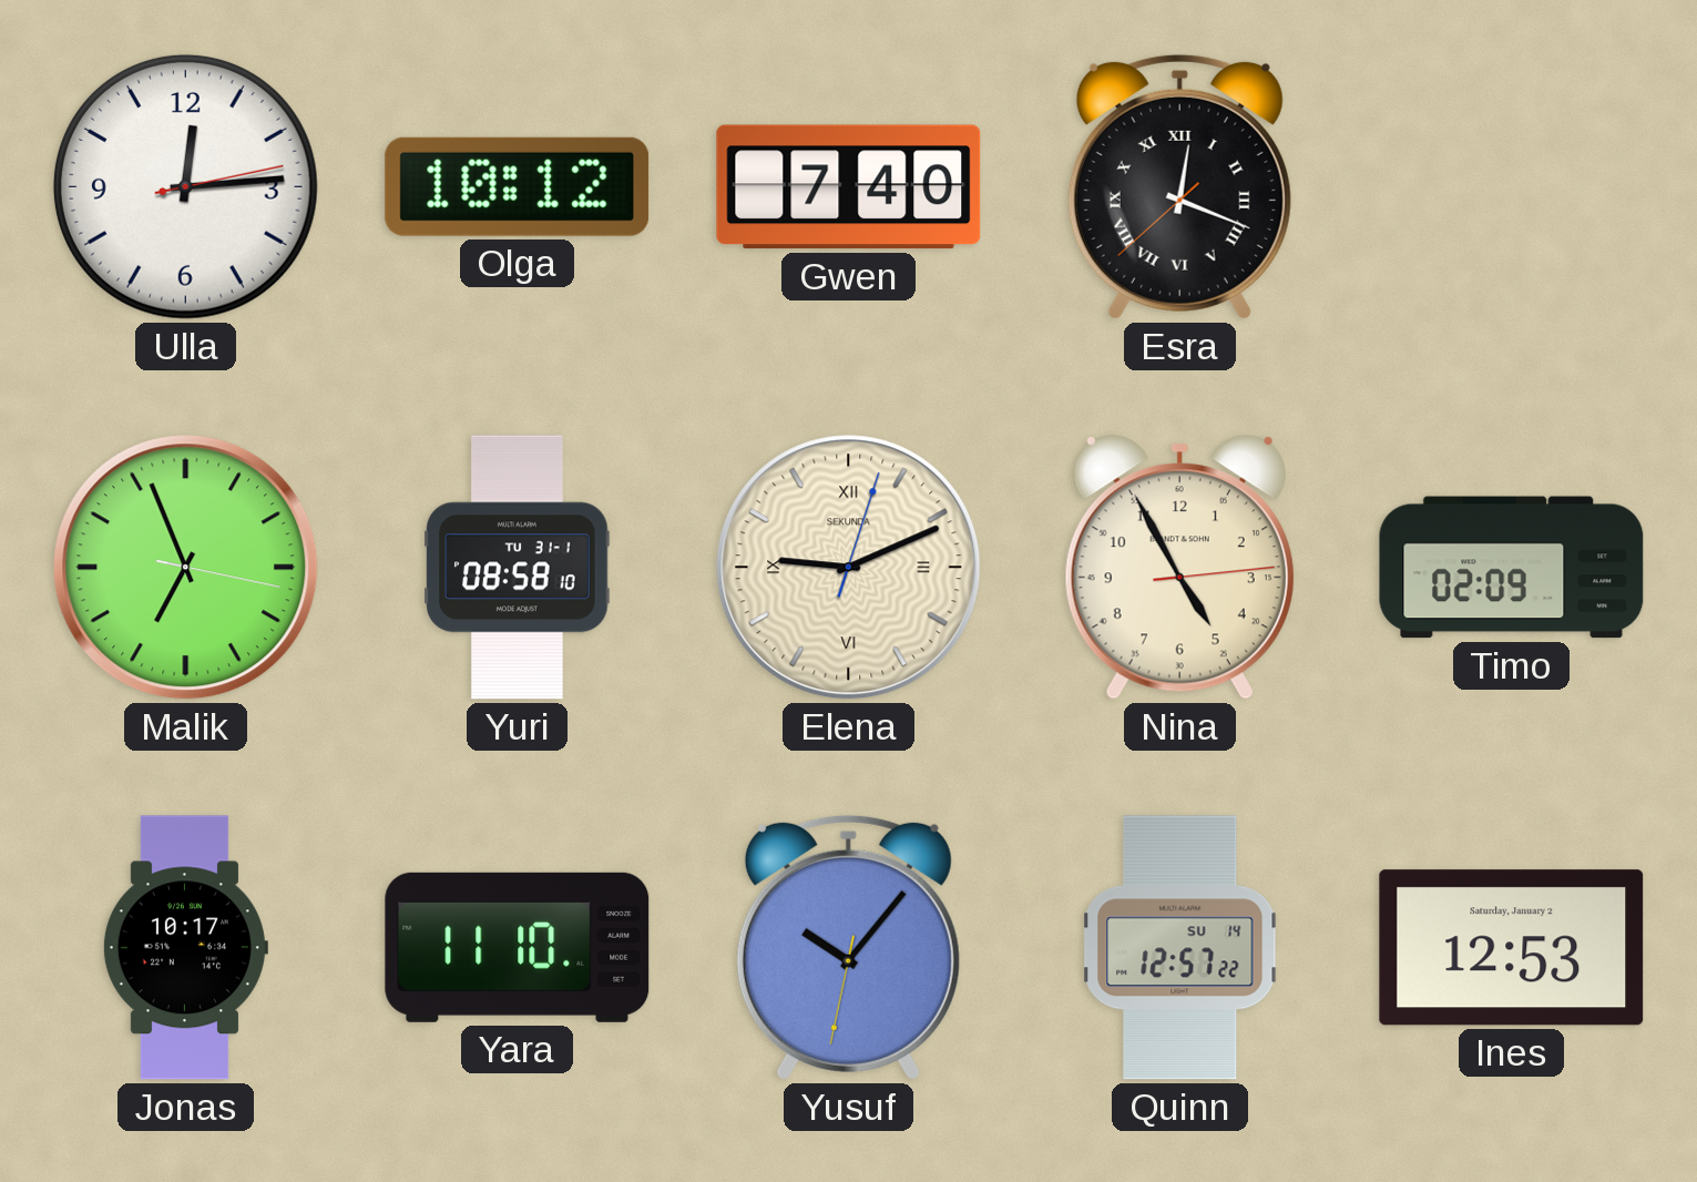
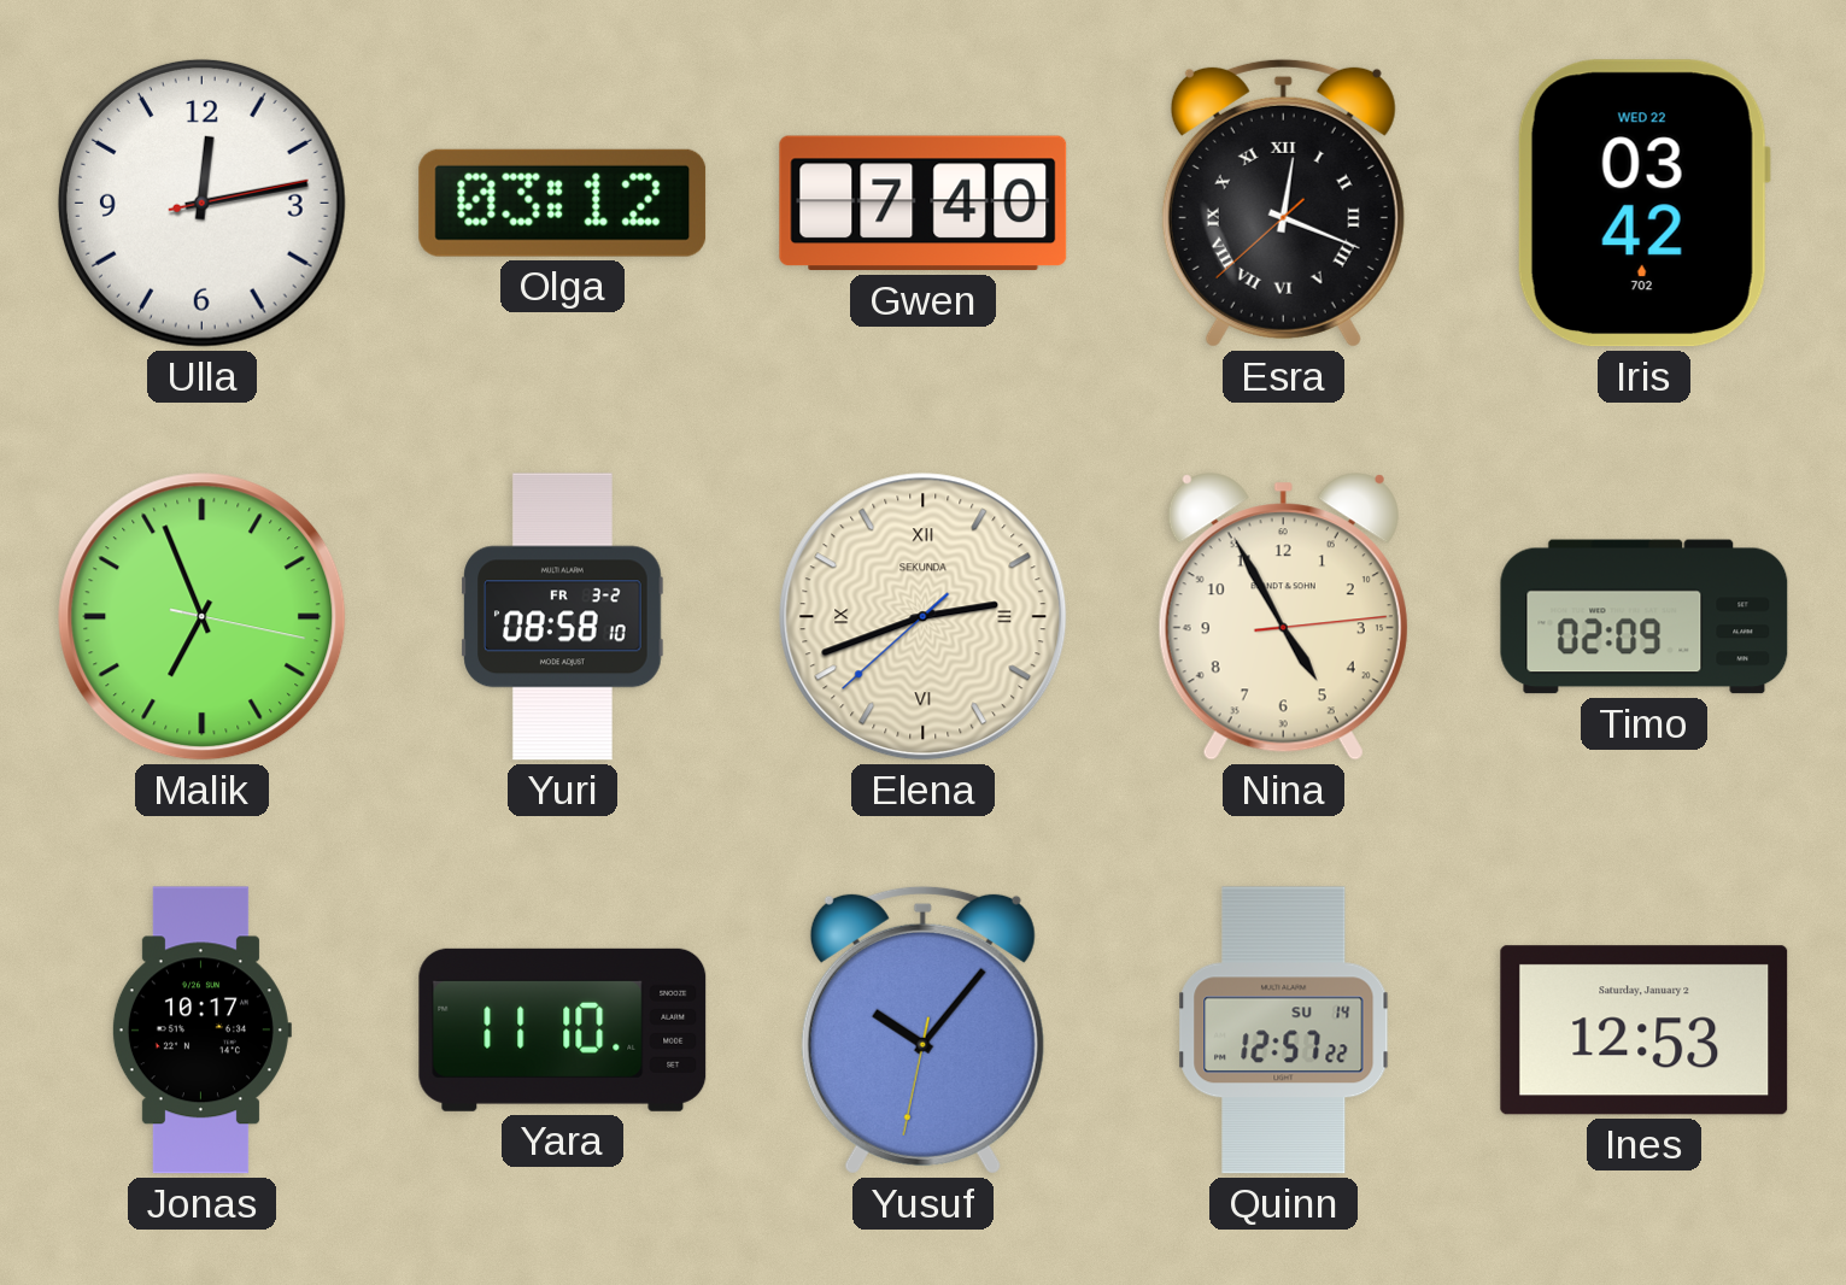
Ulla: 12:14 -> 12:13 (201, 203)
Olga: 10:12 -> 03:12 (563, 203)
Iris: none -> 03:42 (1643, 204)
Yuri date: TU 31-1 -> FR 3-2 (563, 617)
Elena: 9:11 -> 2:41 (924, 617)
